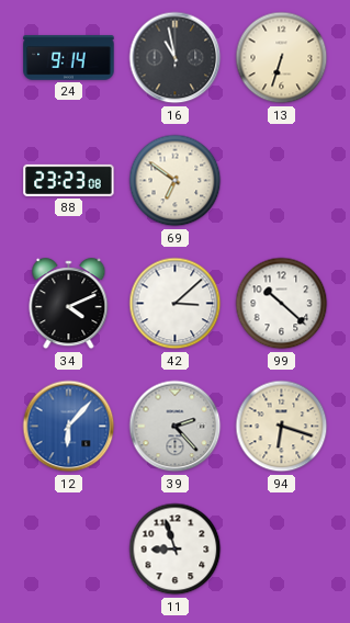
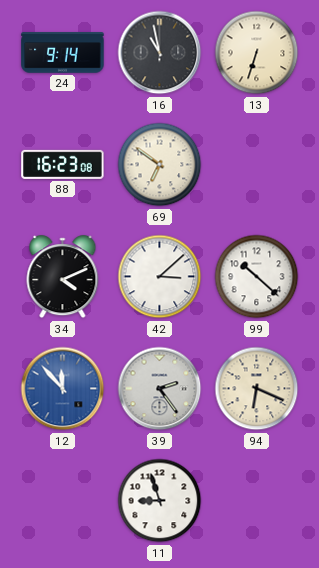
88: 23:23 -> 16:23 (63, 164)
12: 6:07 -> 11:53 (63, 389)
39: 2:23 -> 2:24 (160, 389)
94: 6:18 -> 6:19 (257, 389)
